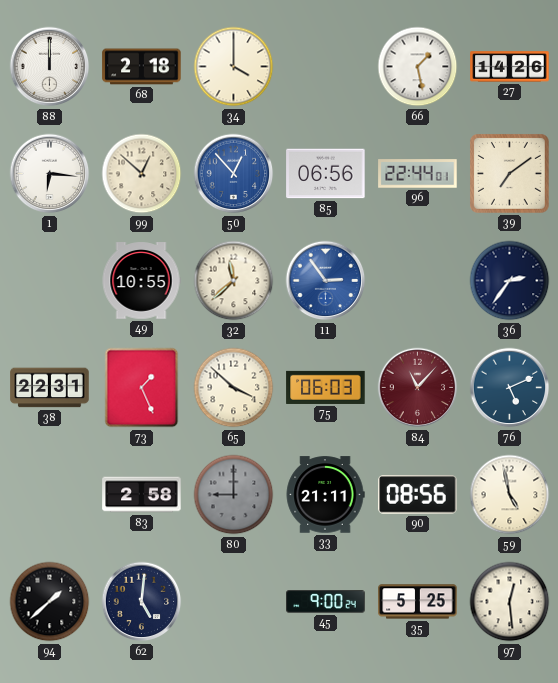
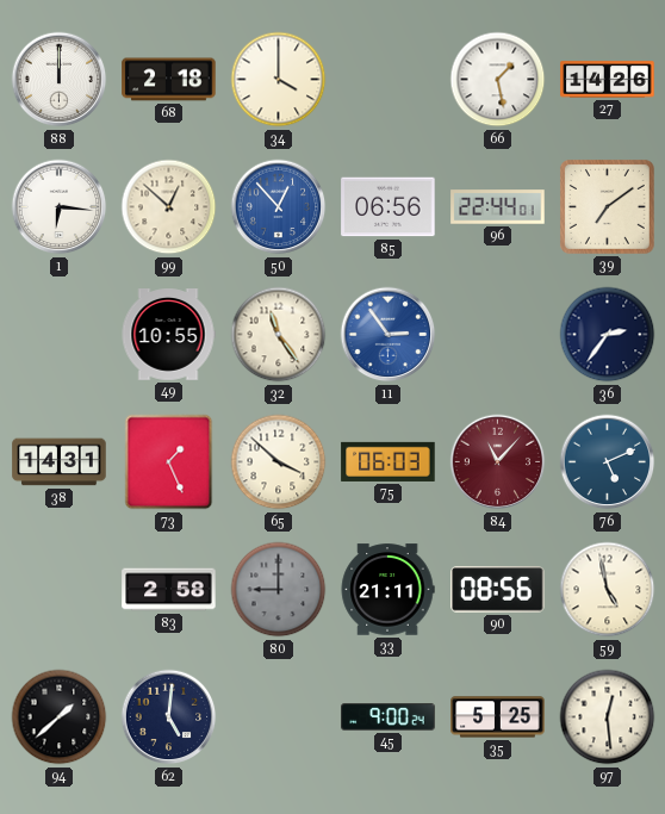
32: 11:38 -> 11:24 (279, 335)
38: 22:31 -> 14:31 (60, 462)
